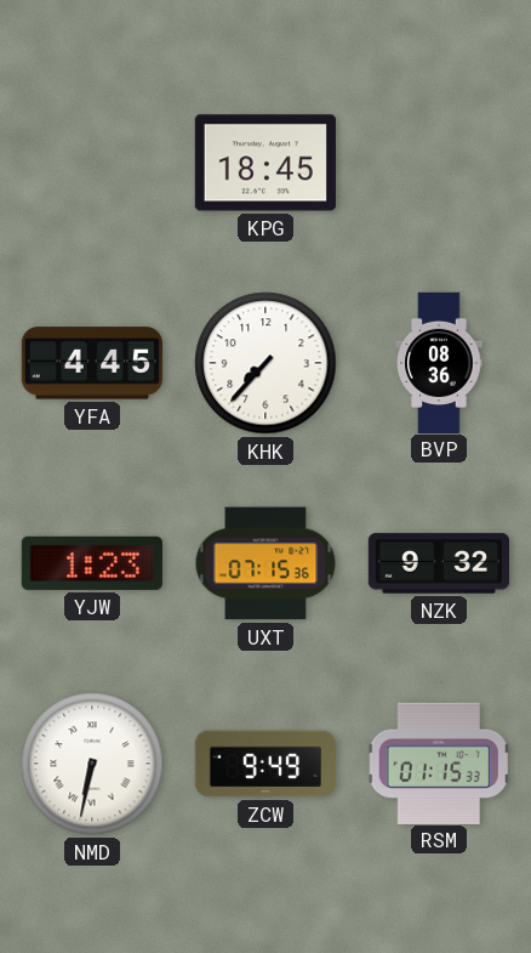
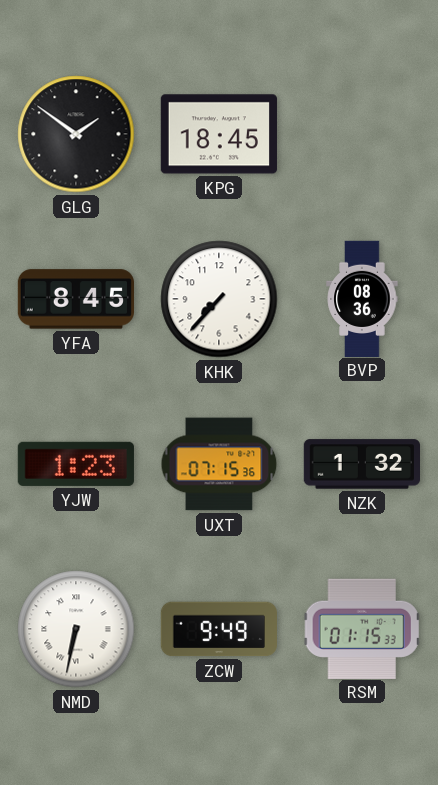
GLG: none -> 1:51 (76, 134)
YFA: 4:45 -> 8:45 (75, 299)
NZK: 9:32 -> 1:32 (361, 464)
